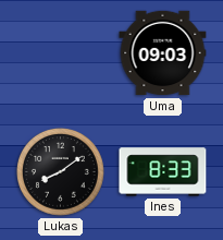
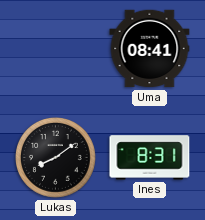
Uma: 09:03 -> 08:41 (150, 49)
Ines: 8:33 -> 8:31 (150, 158)
